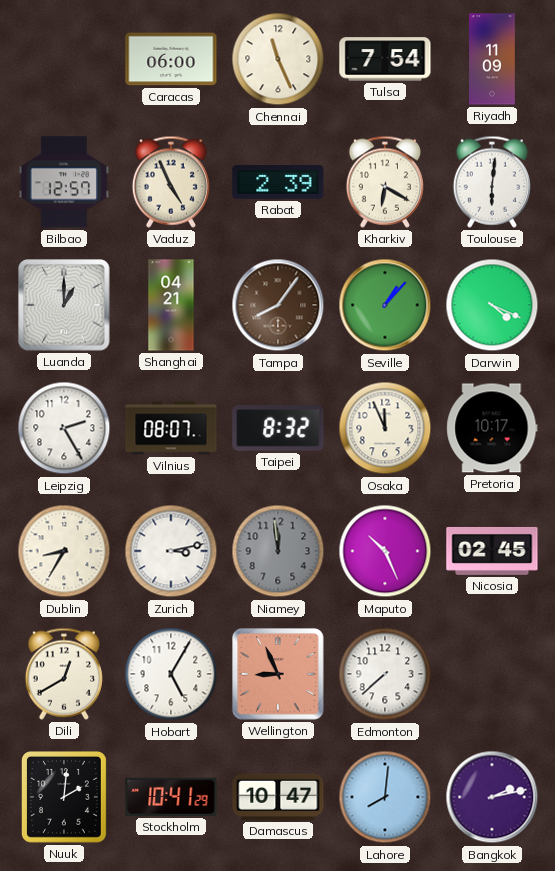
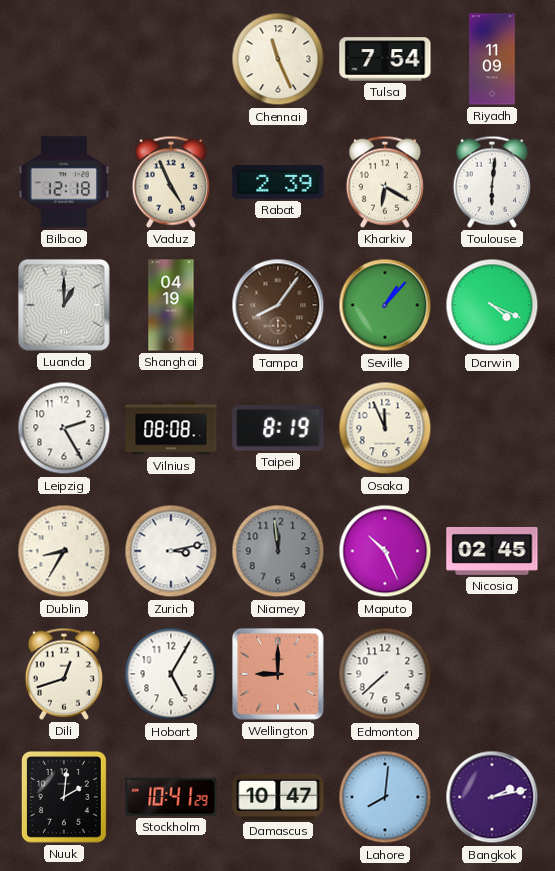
Caracas: 06:00 -> none (171, 59)
Bilbao: 12:57 -> 12:18 (64, 182)
Shanghai: 04:21 -> 04:19 (171, 305)
Vilnius: 08:07 -> 08:08 (171, 428)
Taipei: 8:32 -> 8:19 (278, 428)
Pretoria: 10:17 -> none (492, 428)
Dili: 12:40 -> 12:42 (64, 674)
Wellington: 8:56 -> 9:00 (278, 674)
